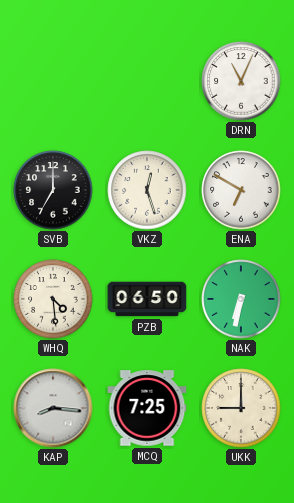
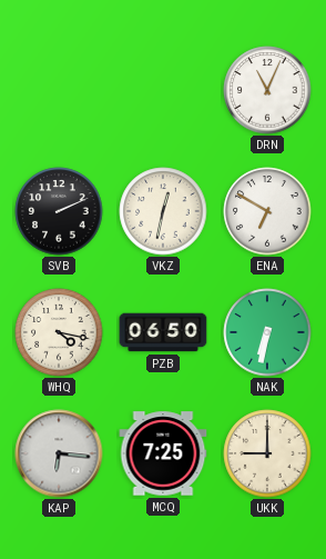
SVB: 7:00 -> 2:11 (59, 211)
VKZ: 12:27 -> 12:32 (163, 211)
WHQ: 4:29 -> 4:17 (59, 332)
KAP: 8:16 -> 6:16 (59, 453)
